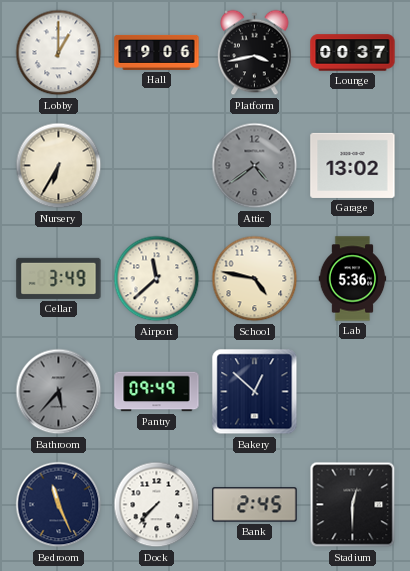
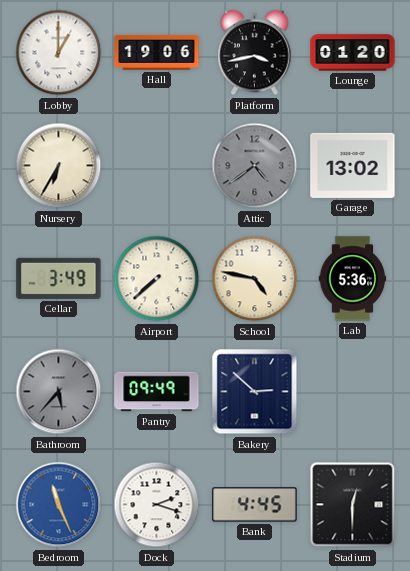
Lounge: 00:37 -> 01:20 (353, 53)
Airport: 11:38 -> 7:38 (157, 279)
Bakery: 12:52 -> 2:52 (255, 392)
Bedroom dial: navy -> blue (59, 505)
Dock: 7:37 -> 2:18 (157, 505)
Bank: 2:45 -> 4:45 (255, 505)
